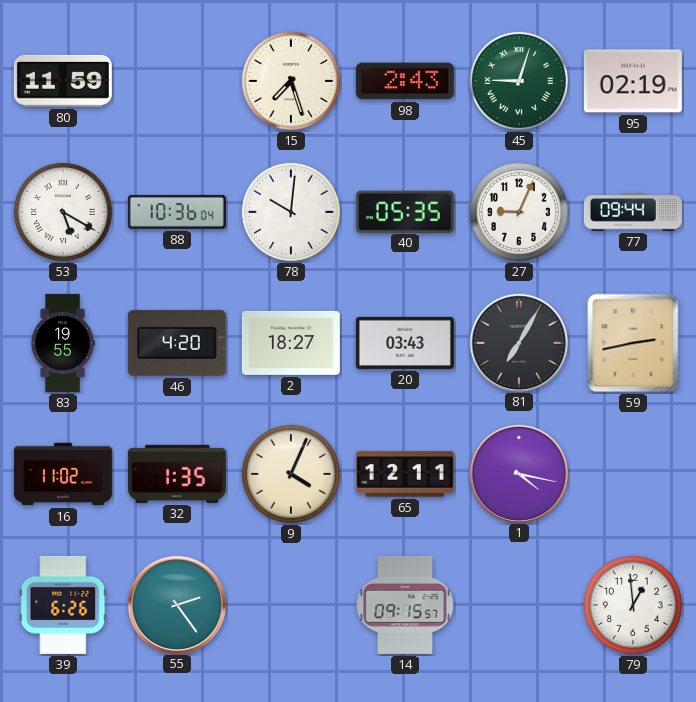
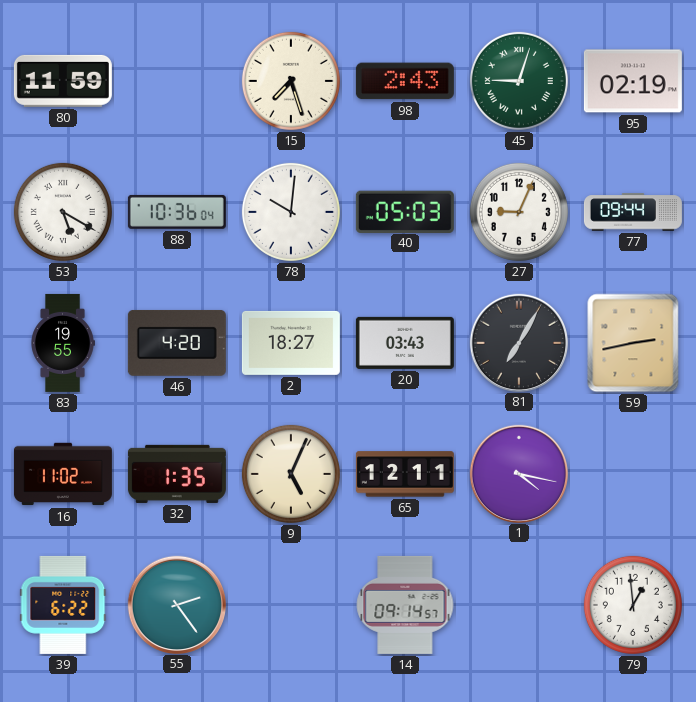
40: 05:35 -> 05:03 (405, 211)
9: 4:04 -> 5:04 (291, 474)
39: 6:26 -> 6:22 (63, 605)
14: 09:15 -> 09:14 (405, 605)
